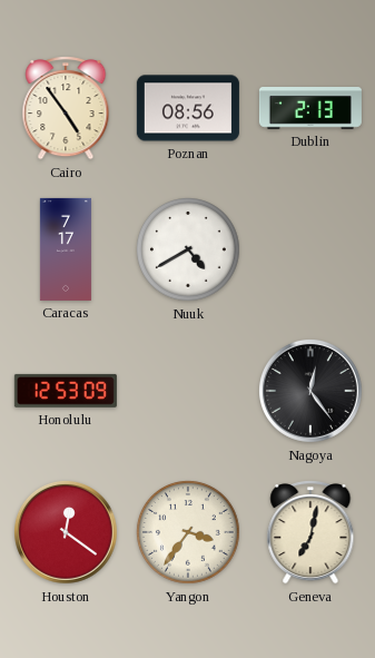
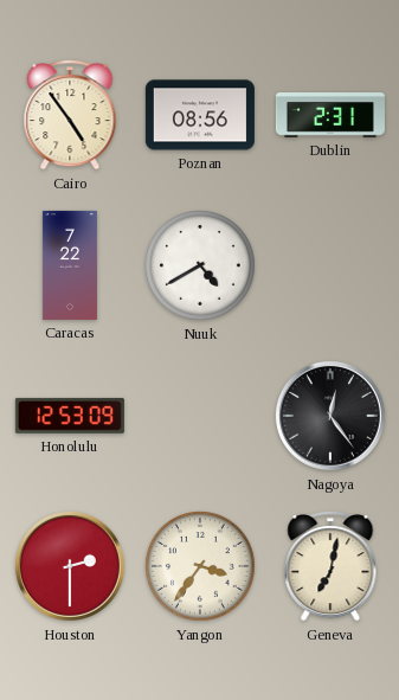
Dublin: 2:13 -> 2:31 (330, 116)
Caracas: 7:17 -> 7:22 (70, 265)
Houston: 12:21 -> 2:30 (70, 566)
